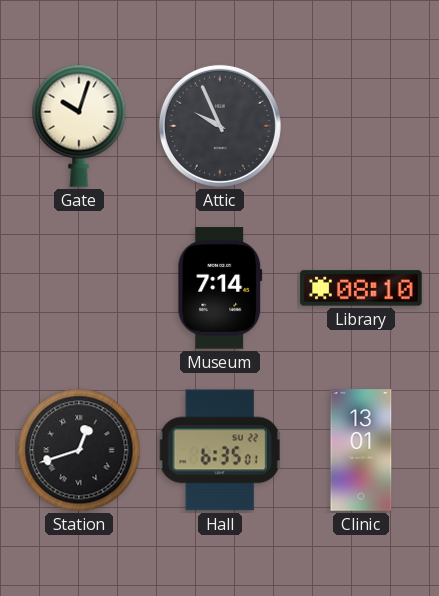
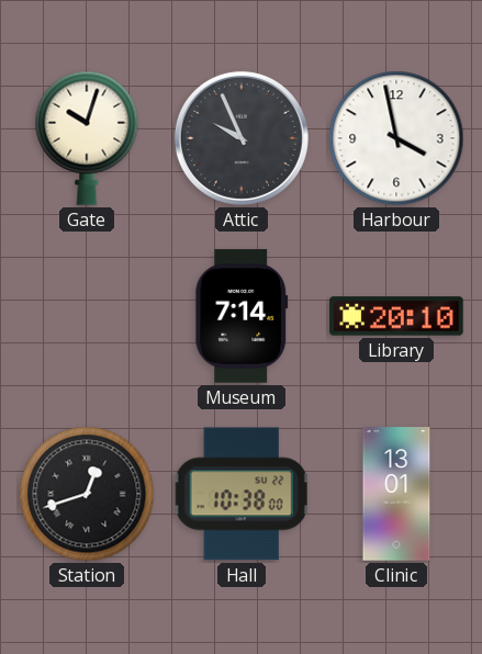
Harbour: none -> 3:58 (396, 138)
Library: 08:10 -> 20:10 (396, 316)
Hall: 6:35 -> 10:38 (242, 494)
